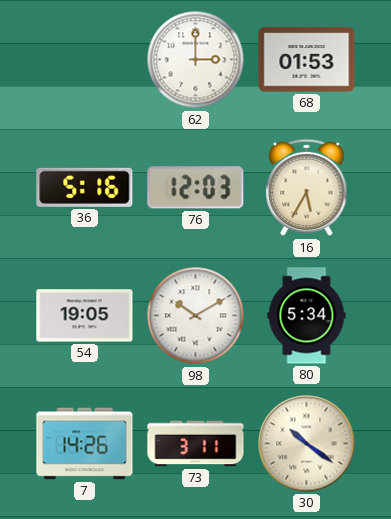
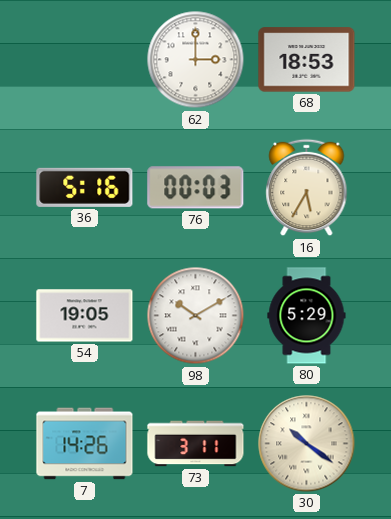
68: 01:53 -> 18:53 (307, 60)
76: 12:03 -> 00:03 (196, 188)
80: 5:34 -> 5:29 (307, 316)
